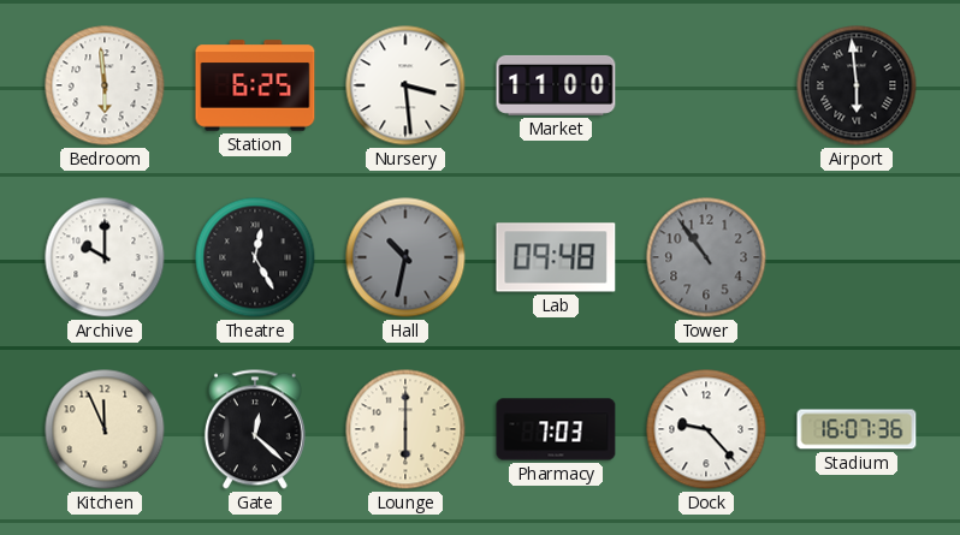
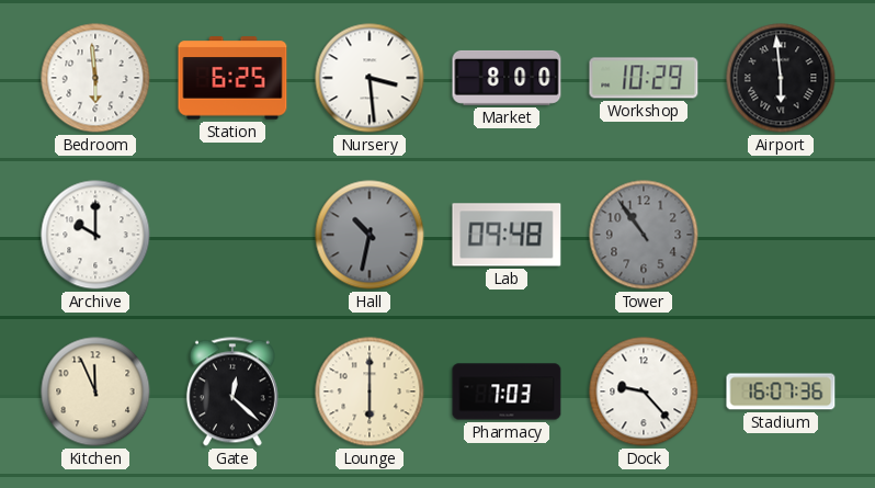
Market: 11:00 -> 8:00 (507, 78)
Workshop: none -> 10:29 (644, 78)
Theatre: 12:25 -> none (255, 257)
